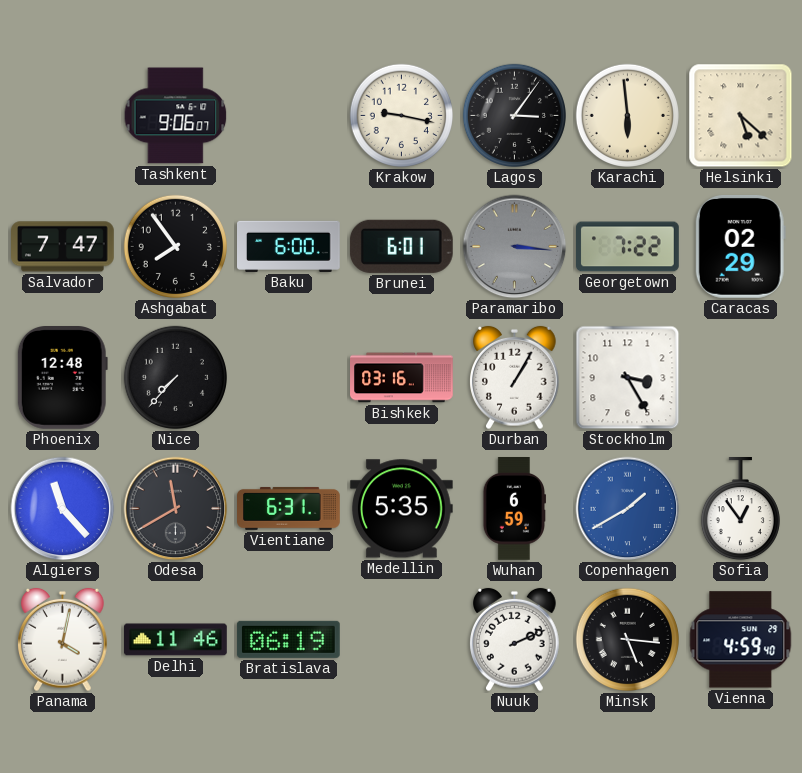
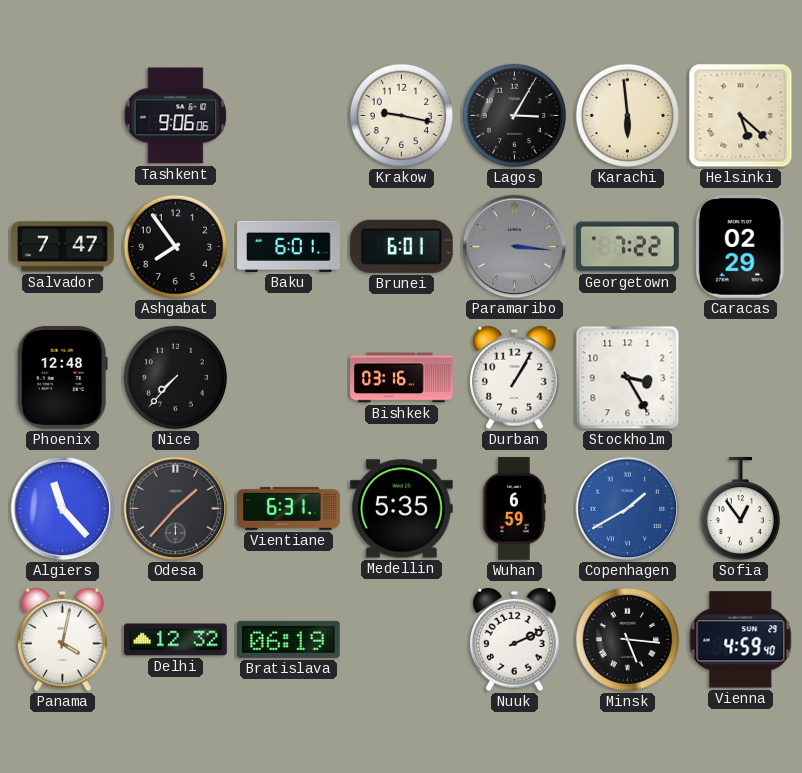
Tashkent: 9:06:07 -> 9:06:06 (176, 116)
Lagos: 3:06 -> 3:05 (514, 115)
Baku: 6:00 -> 6:01 (289, 246)
Odesa: 11:40 -> 1:37 (176, 509)
Delhi: 11:46 -> 12:32 (176, 640)
